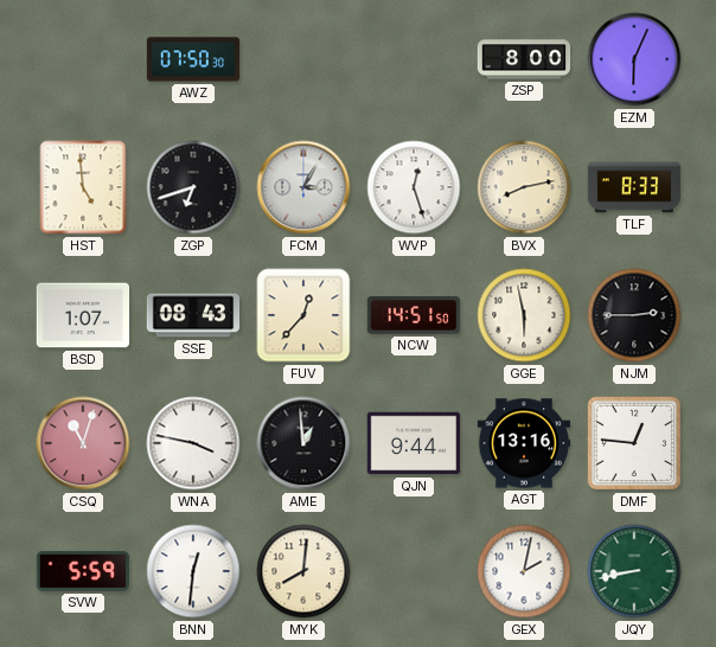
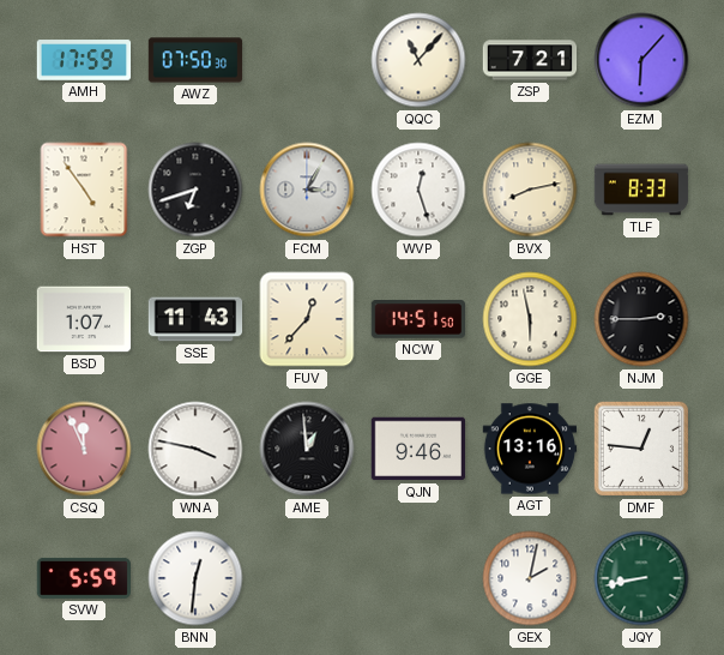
AMH: none -> 17:59 (84, 60)
QQC: none -> 11:07 (418, 60)
ZSP: 8:00 -> 7:21 (530, 60)
EZM: 6:04 -> 6:07 (641, 60)
HST: 4:59 -> 4:54 (84, 190)
SSE: 08:43 -> 11:43 (195, 319)
CSQ: 11:03 -> 11:56 (84, 449)
QJN: 9:44 -> 9:46 (418, 449)
MYK: 8:01 -> none (303, 571)
